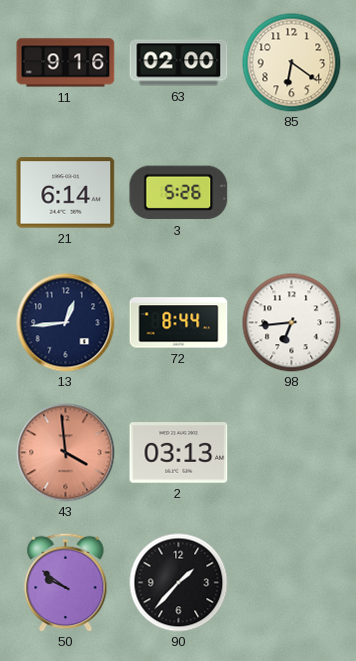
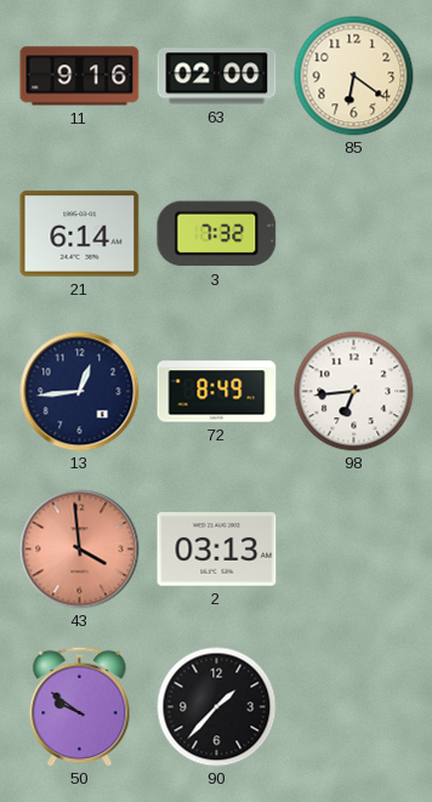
3: 5:26 -> 7:32 (217, 234)
72: 8:44 -> 8:49 (217, 392)
